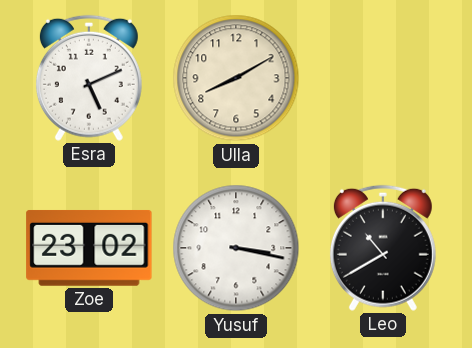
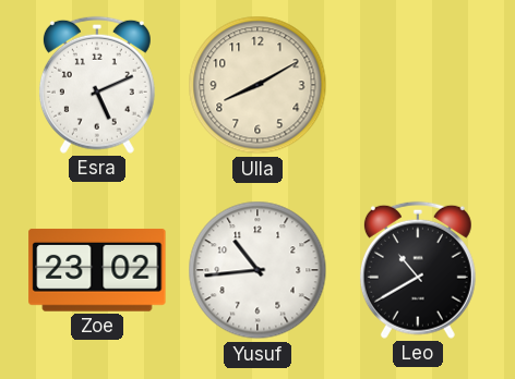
Yusuf: 3:17 -> 10:44 (257, 270)
